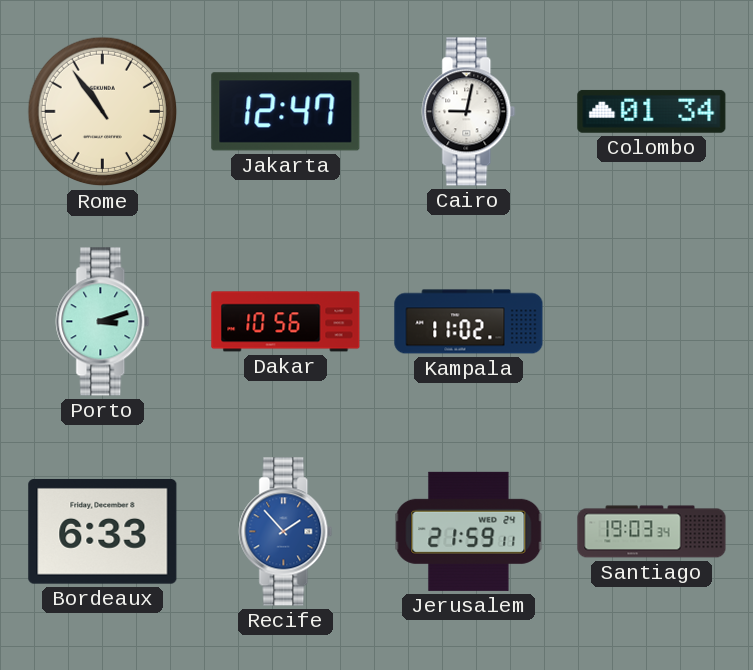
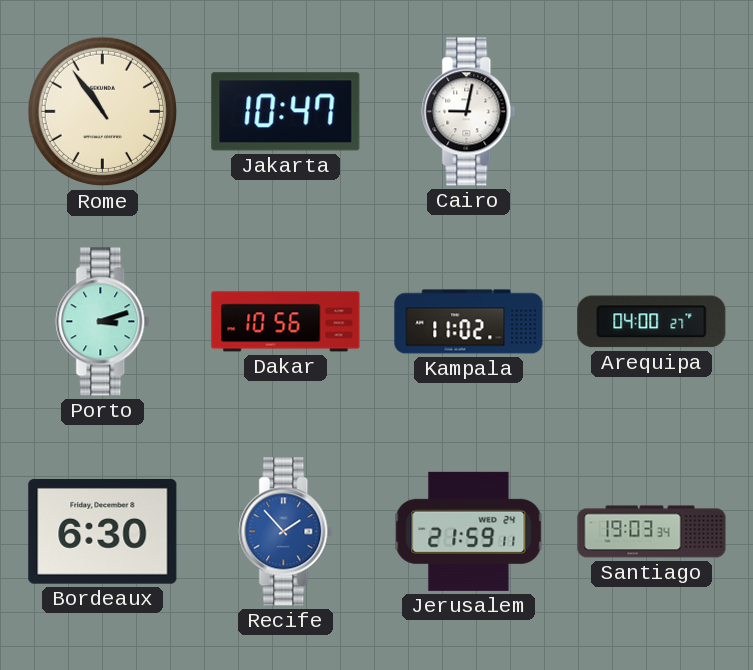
Jakarta: 12:47 -> 10:47 (286, 112)
Colombo: 01:34 -> none (652, 111)
Arequipa: none -> 04:00 (652, 322)
Bordeaux: 6:33 -> 6:30 (103, 531)
